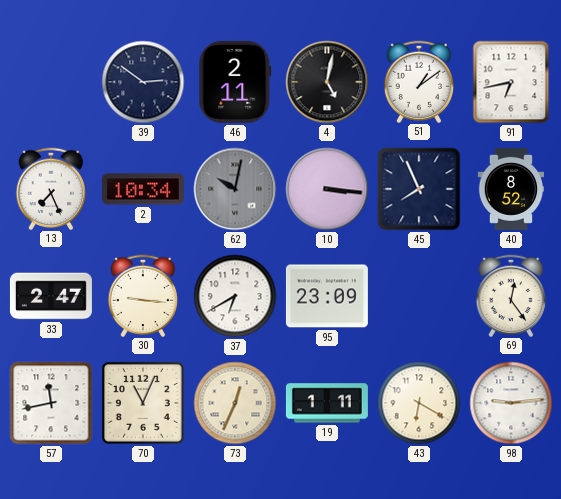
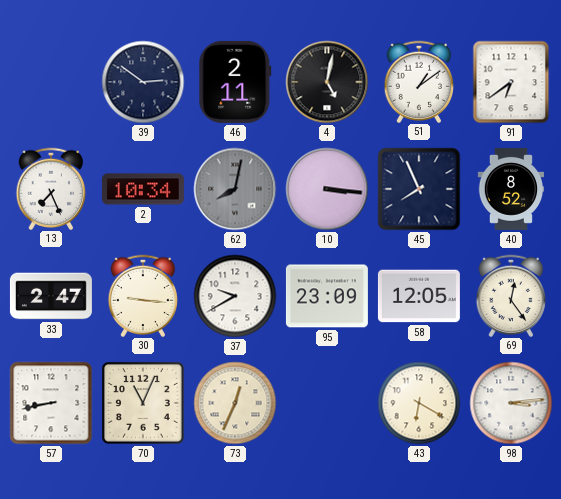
91: 6:43 -> 6:39 (511, 82)
62: 10:02 -> 8:02 (235, 189)
37: 6:40 -> 9:40 (235, 296)
58: none -> 12:05 (419, 296)
57: 11:43 -> 8:43 (51, 403)
19: 1:11 -> none (327, 403)
98: 9:14 -> 3:14 (511, 403)
